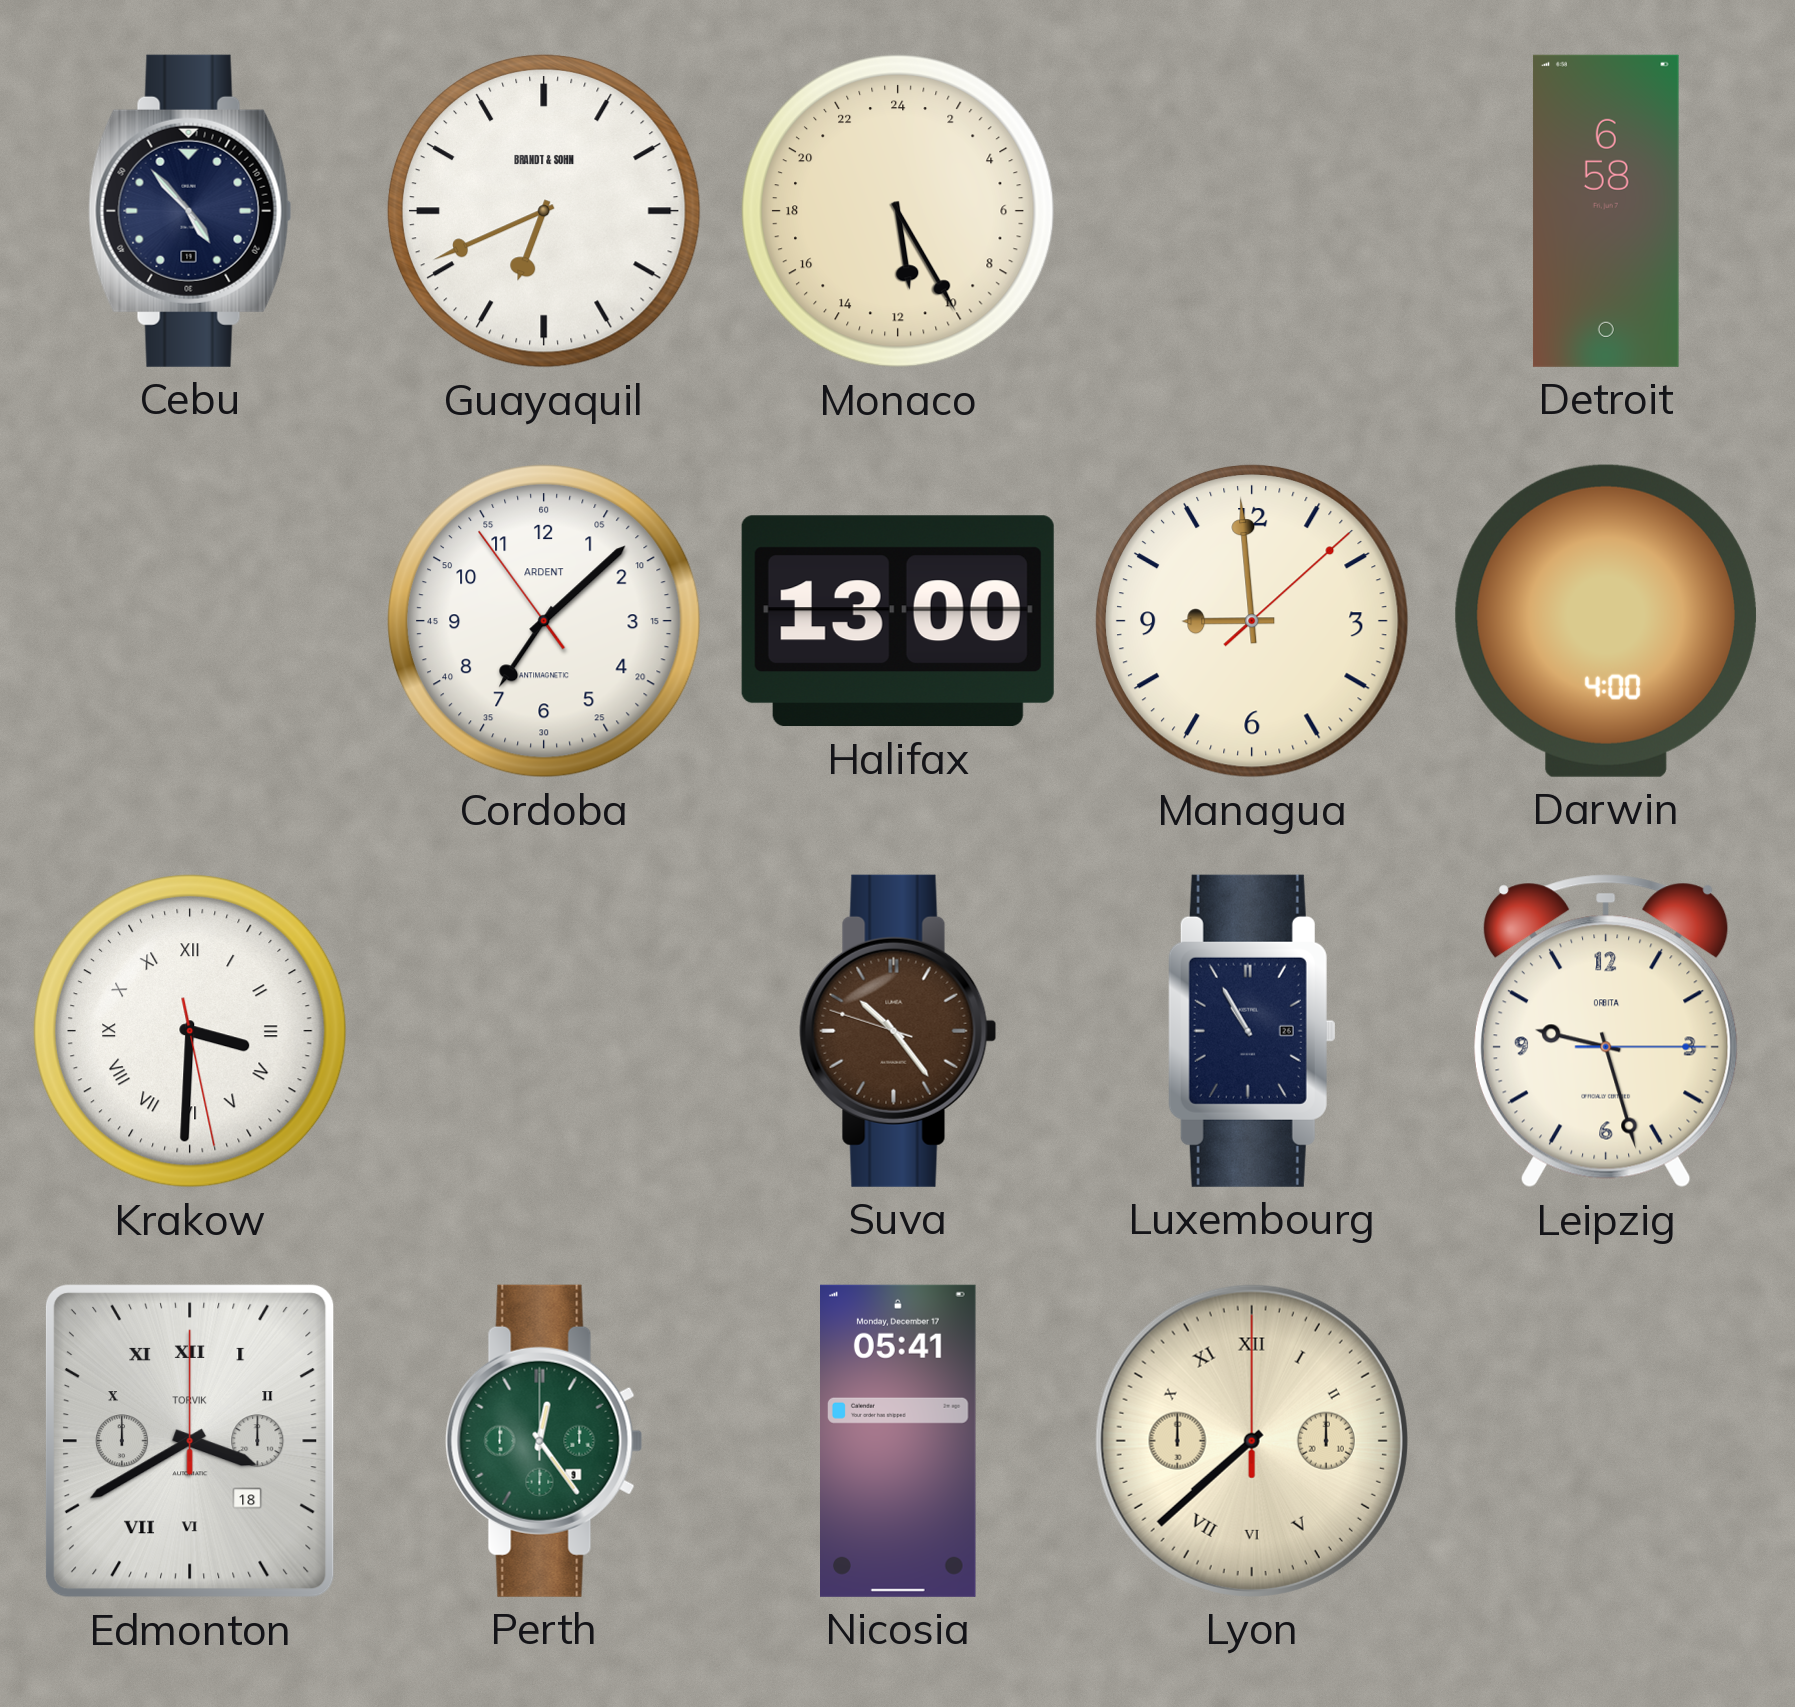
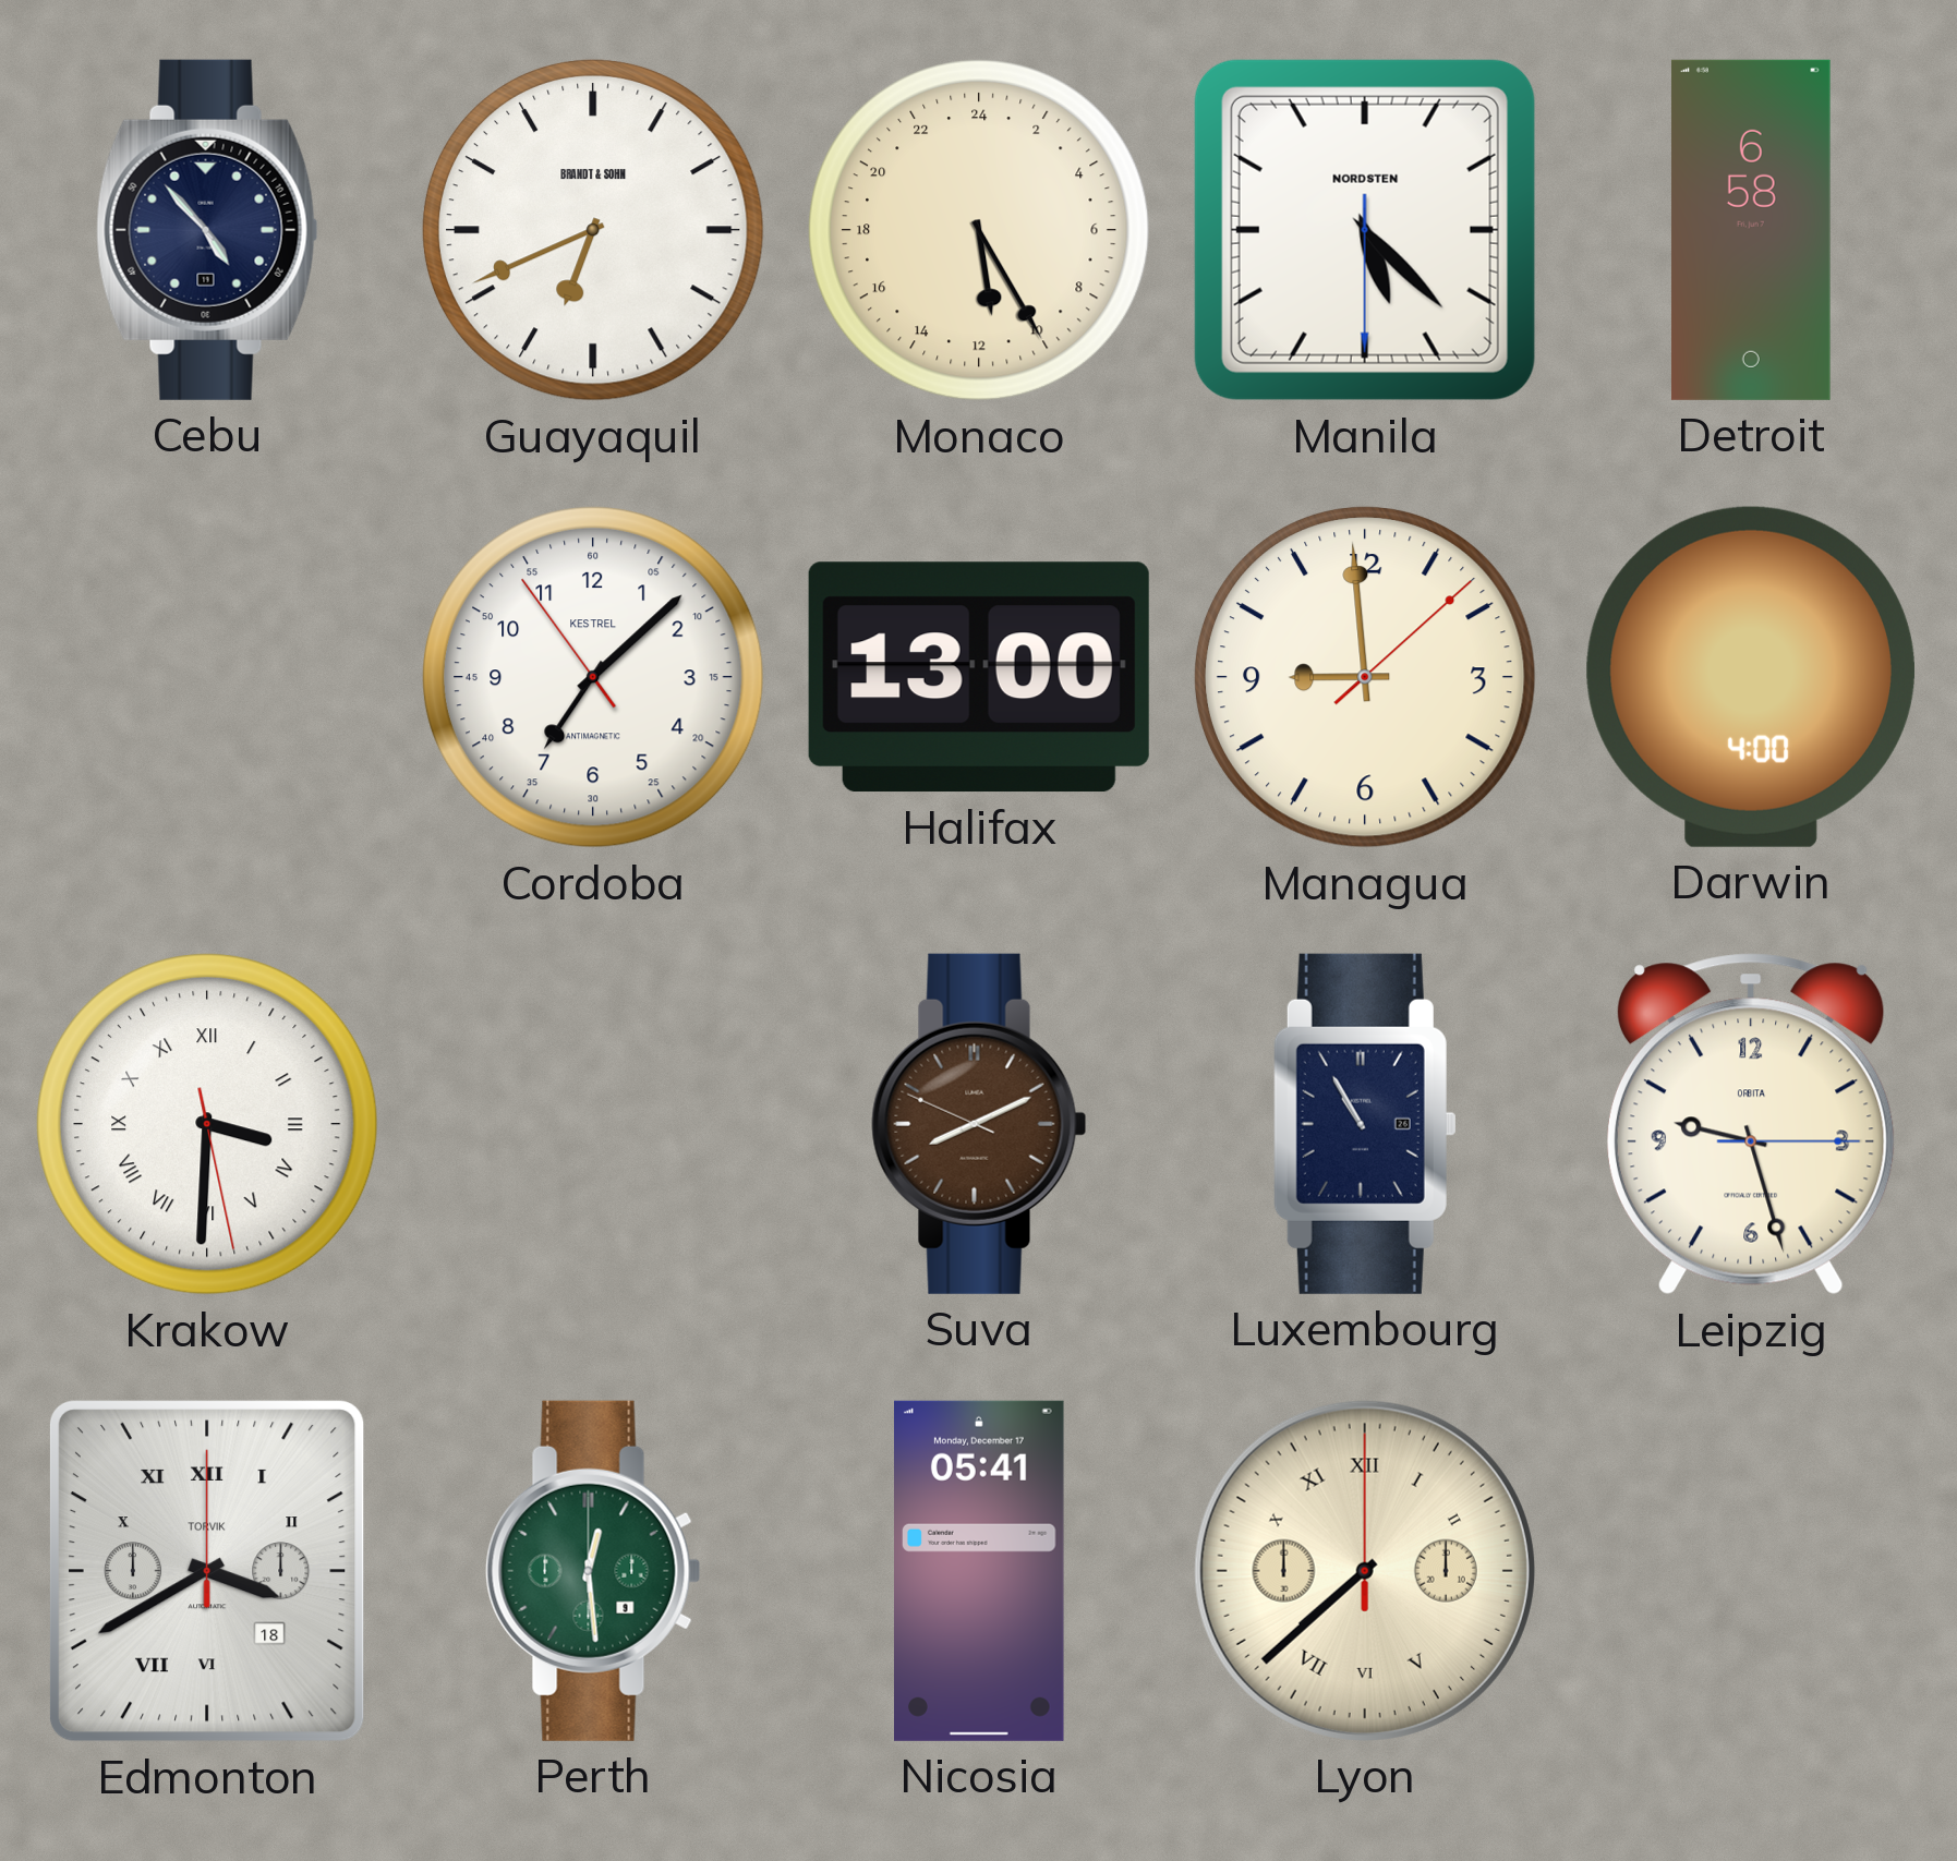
Manila: none -> 5:22 (1365, 230)
Cordoba brand: ARDENT -> KESTREL (593, 677)
Suva: 10:23 -> 8:10 (979, 1124)
Perth: 12:24 -> 12:29 (593, 1571)
